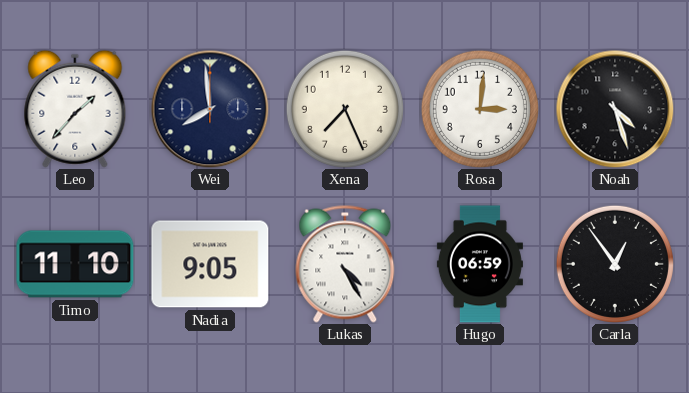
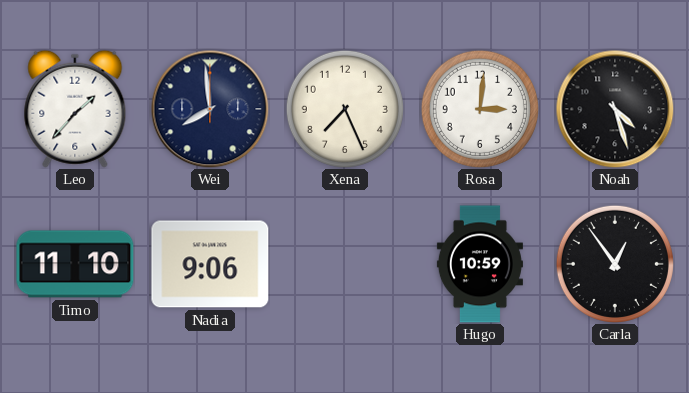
Nadia: 9:05 -> 9:06 (210, 264)
Lukas: 4:25 -> none (345, 264)
Hugo: 06:59 -> 10:59 (480, 264)
